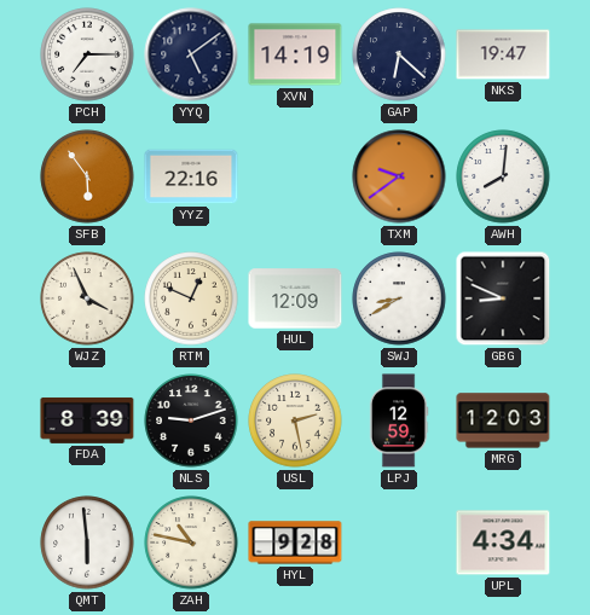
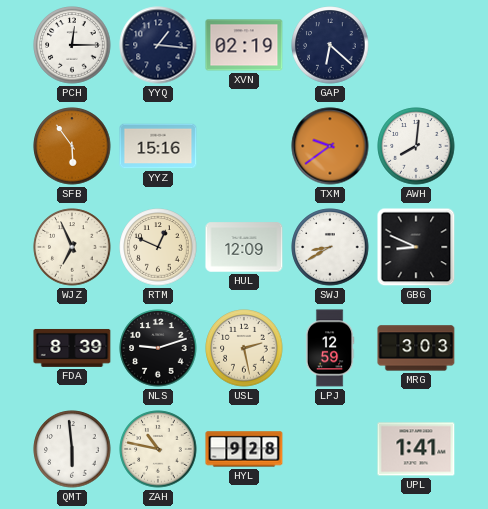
PCH: 7:15 -> 12:15 (72, 45)
YYQ: 5:09 -> 1:16 (158, 45)
XVN: 14:19 -> 02:19 (244, 45)
NKS: 19:47 -> none (503, 54)
YYZ: 22:16 -> 15:16 (158, 146)
WJZ: 3:56 -> 6:56 (72, 247)
MRG: 12:03 -> 3:03 (416, 348)
UPL: 4:34 -> 1:41 (416, 449)
